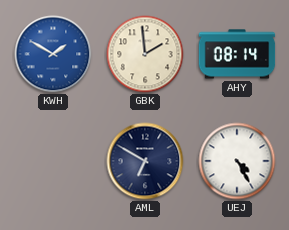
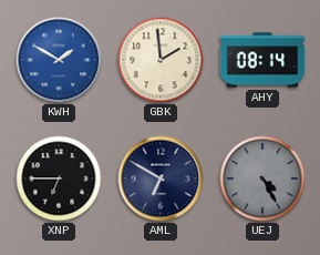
XNP: none -> 6:45 (59, 178)
UEJ dial: white -> grey (262, 178)
